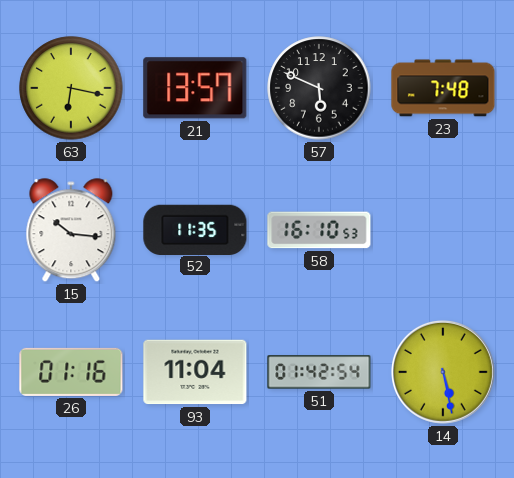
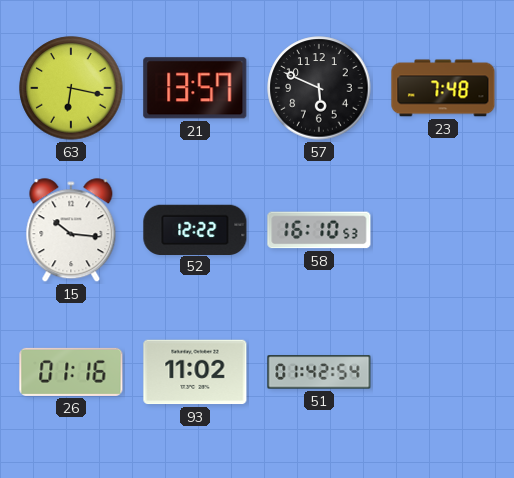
52: 11:35 -> 12:22 (195, 229)
93: 11:04 -> 11:02 (195, 372)
14: 5:28 -> none (443, 372)
